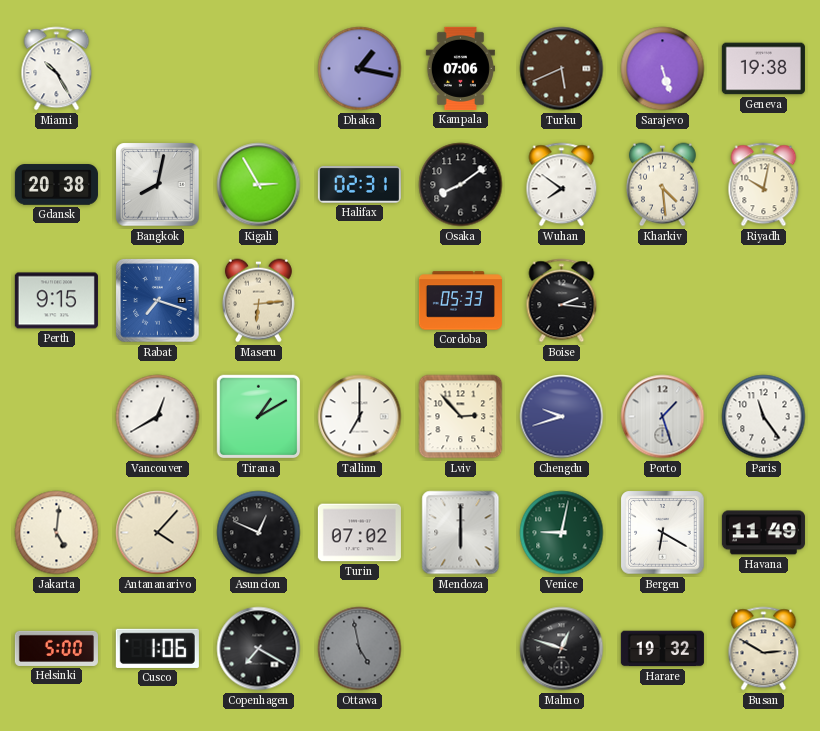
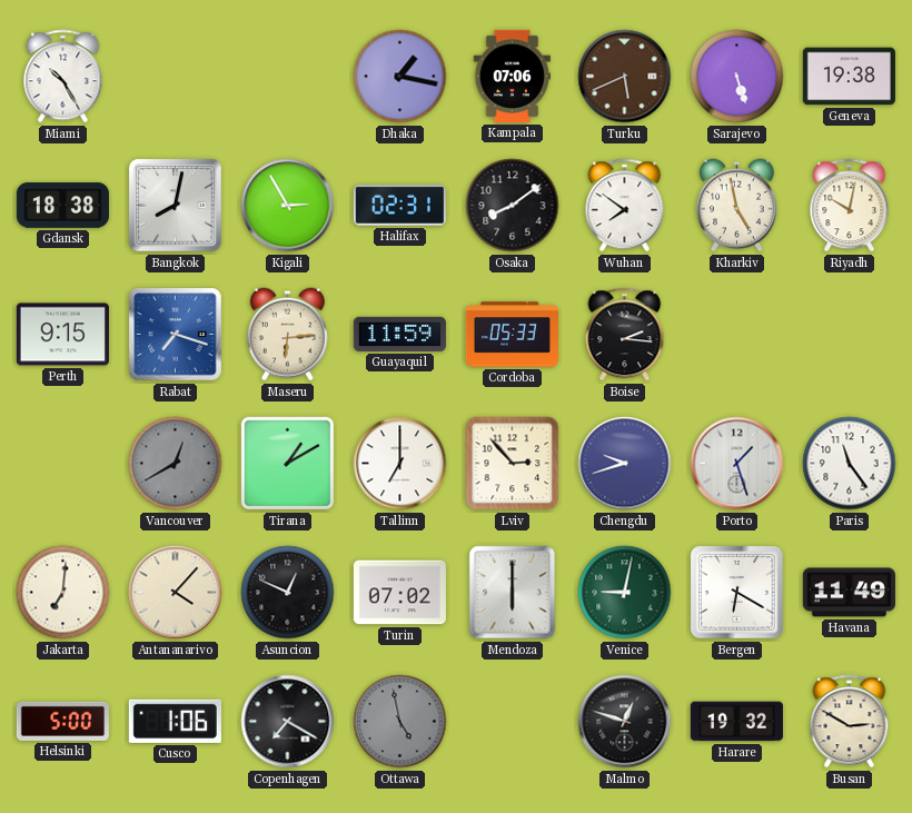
Gdansk: 20:38 -> 18:38 (62, 206)
Kharkiv: 4:29 -> 4:58 (736, 206)
Guayaquil: none -> 11:59 (399, 334)
Vancouver dial: white -> grey (176, 464)
Jakarta: 5:01 -> 7:01 (63, 593)
